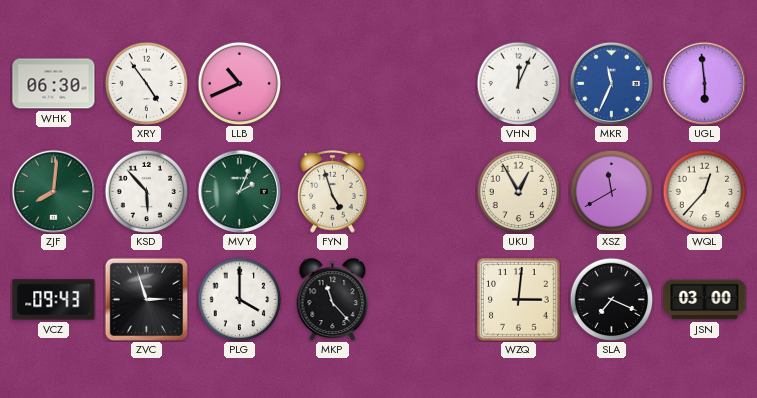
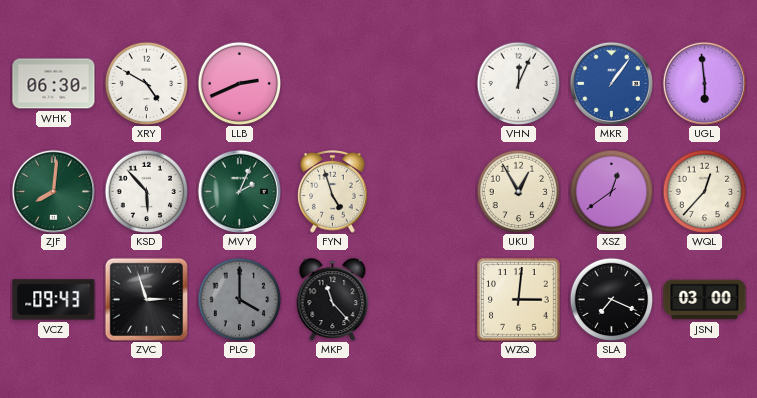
XRY: 4:54 -> 4:50 (146, 83)
LLB: 10:41 -> 2:41 (239, 83)
MKR: 11:34 -> 1:06 (611, 83)
XSZ: 11:40 -> 12:39 (611, 191)
PLG dial: white -> grey (239, 299)
